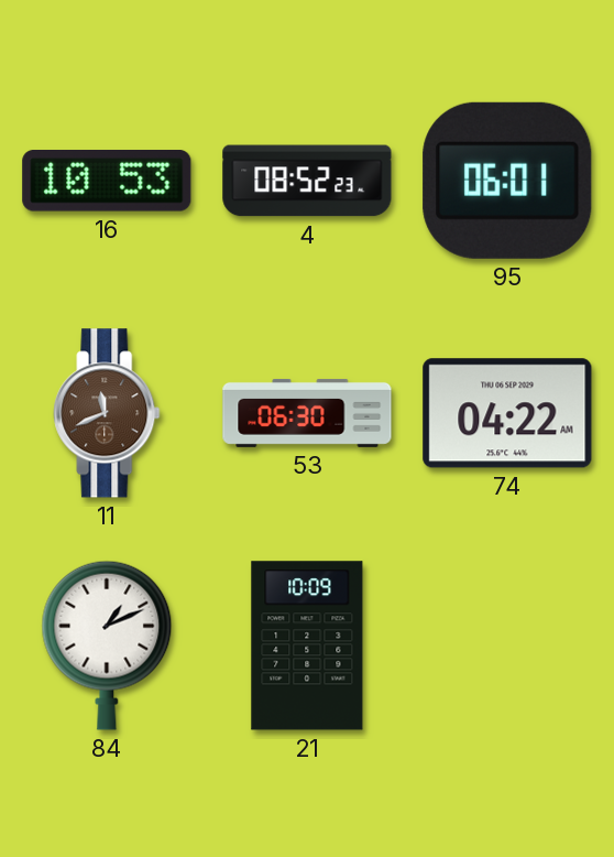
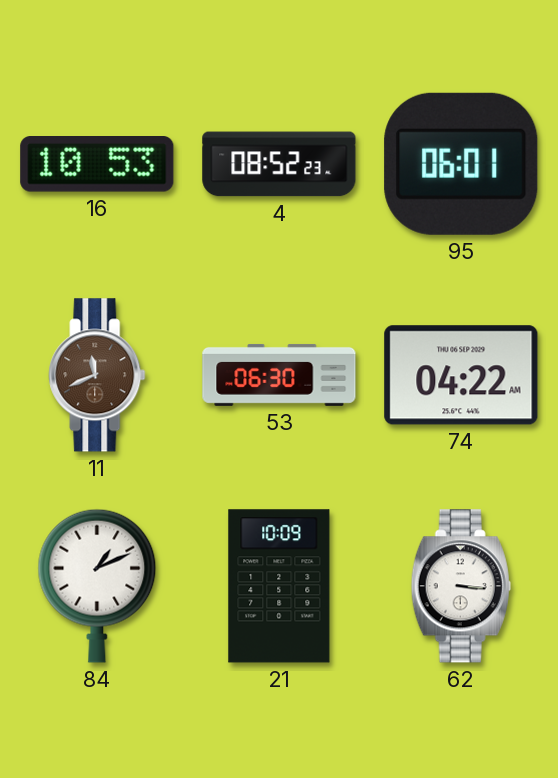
62: none -> 3:16 (461, 586)
